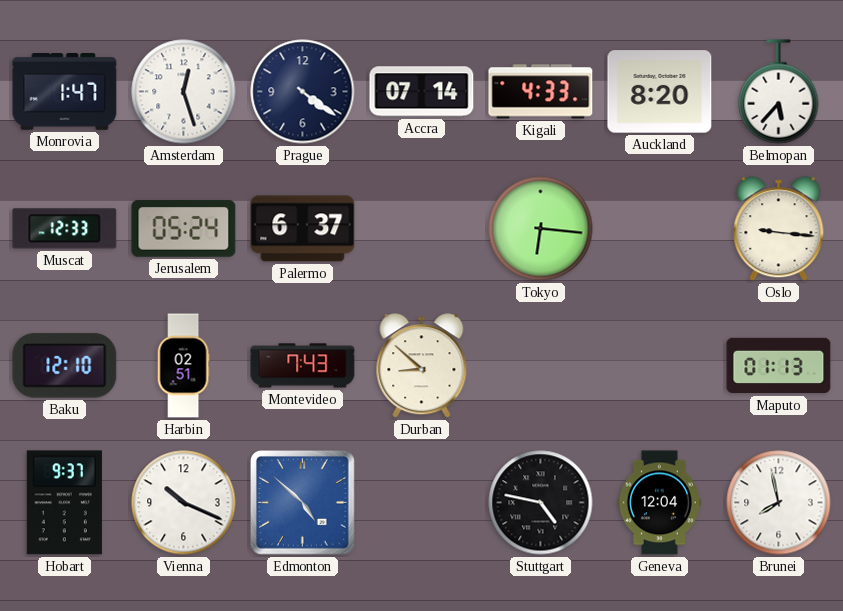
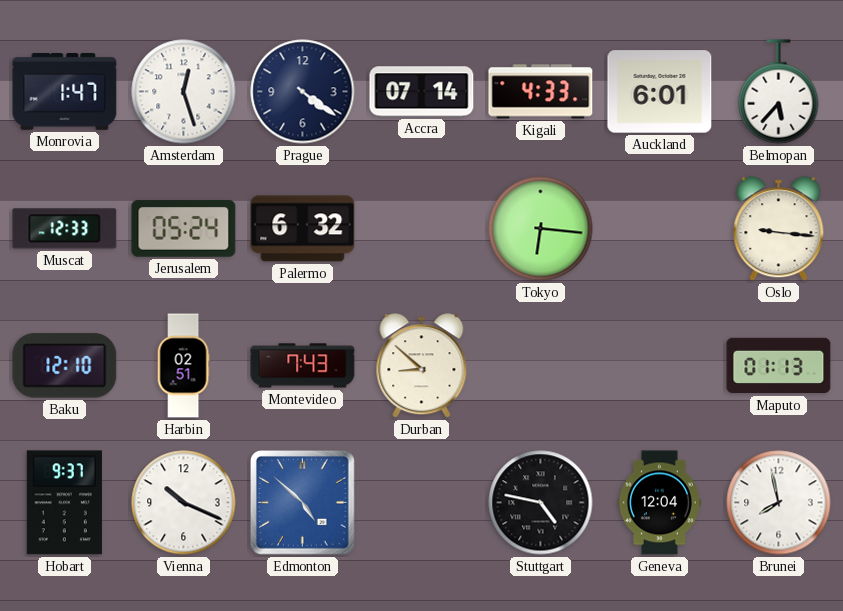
Auckland: 8:20 -> 6:01 (660, 92)
Palermo: 6:37 -> 6:32 (303, 229)
